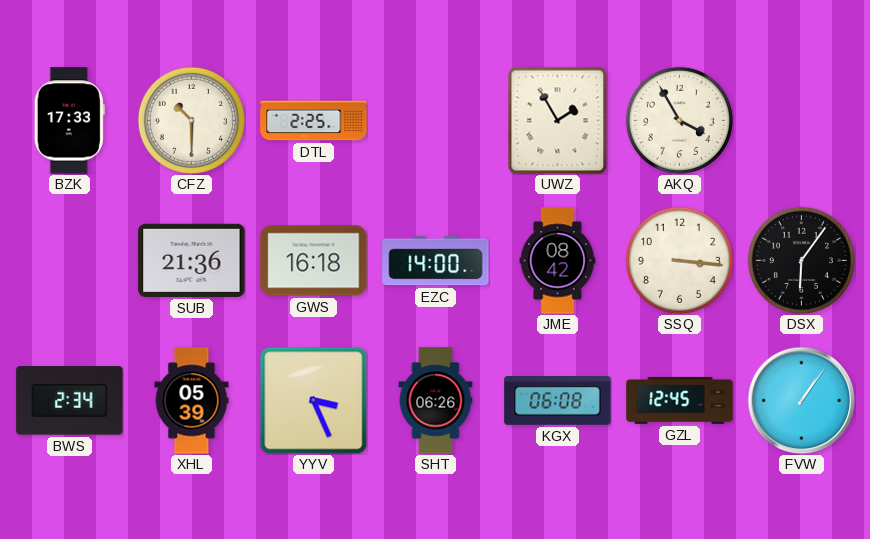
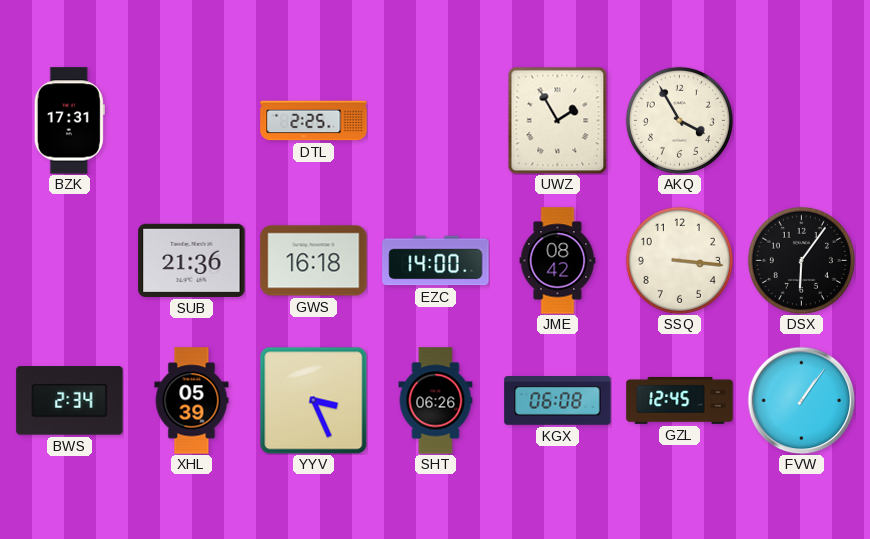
BZK: 17:33 -> 17:31 (69, 121)
CFZ: 10:30 -> none (191, 120)
